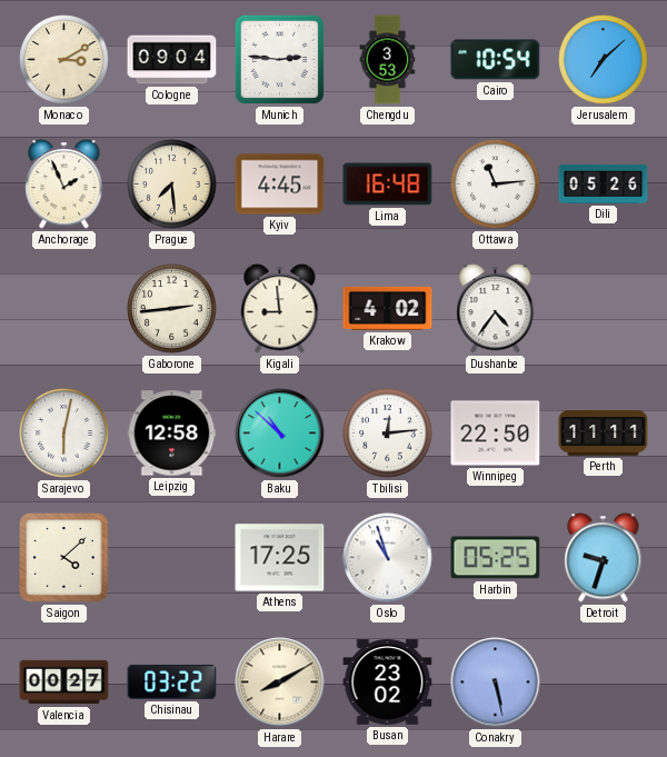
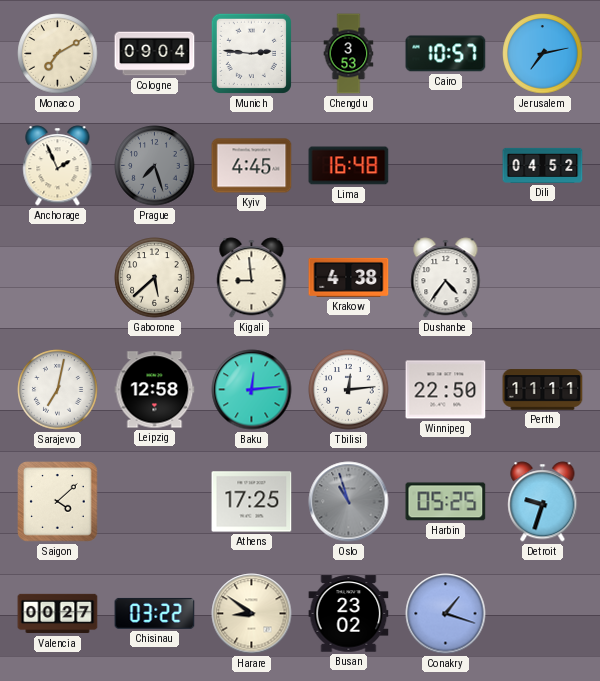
Monaco: 3:10 -> 7:10 (58, 54)
Cairo: 10:54 -> 10:57 (446, 54)
Jerusalem: 7:08 -> 7:13 (543, 54)
Prague: 7:29 -> 7:27 (155, 166)
Prague dial: cream -> grey (155, 166)
Ottawa: 11:14 -> none (496, 185)
Dili: 05:26 -> 04:52 (543, 165)
Gaborone: 2:44 -> 5:38 (155, 278)
Krakow: 4:02 -> 4:38 (349, 277)
Sarajevo: 6:02 -> 7:02 (58, 390)
Baku: 10:52 -> 12:14 (252, 390)
Oslo dial: white -> grey (349, 502)
Harare: 8:10 -> 8:51 (252, 614)
Conakry: 5:28 -> 1:18 (446, 614)
